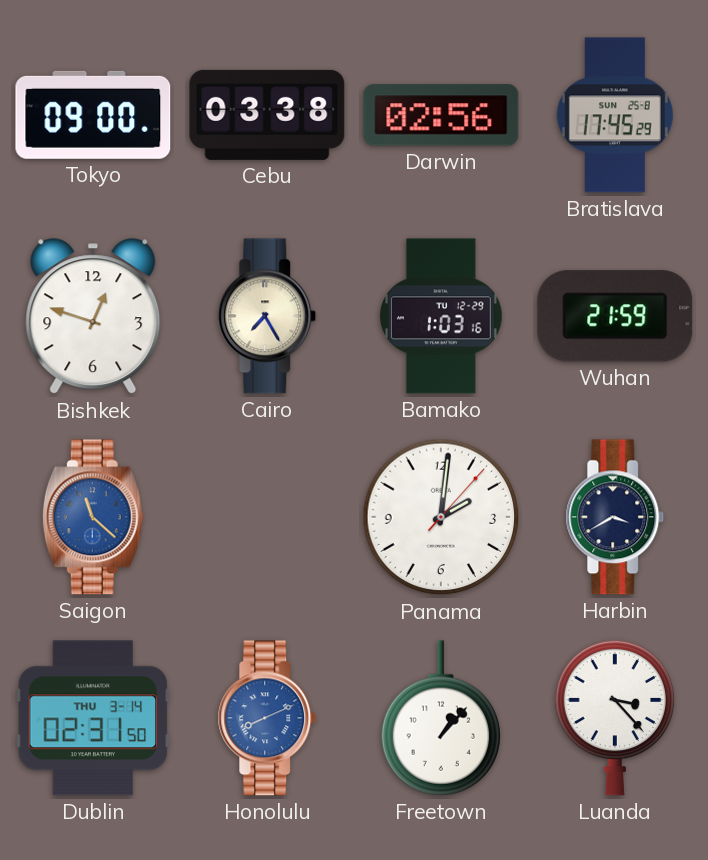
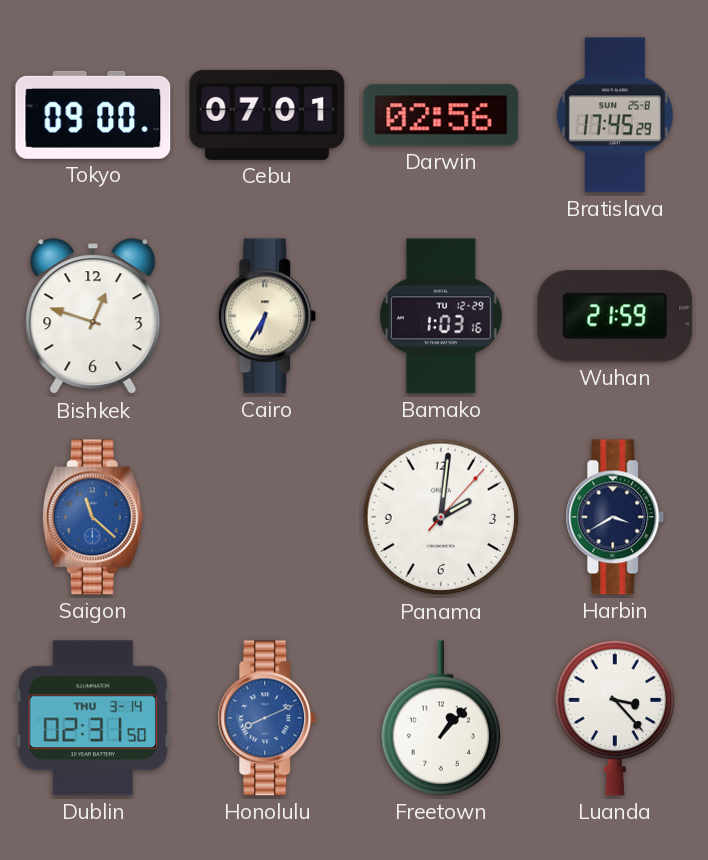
Cebu: 03:38 -> 07:01 (267, 115)
Cairo: 7:25 -> 6:35 (267, 316)
